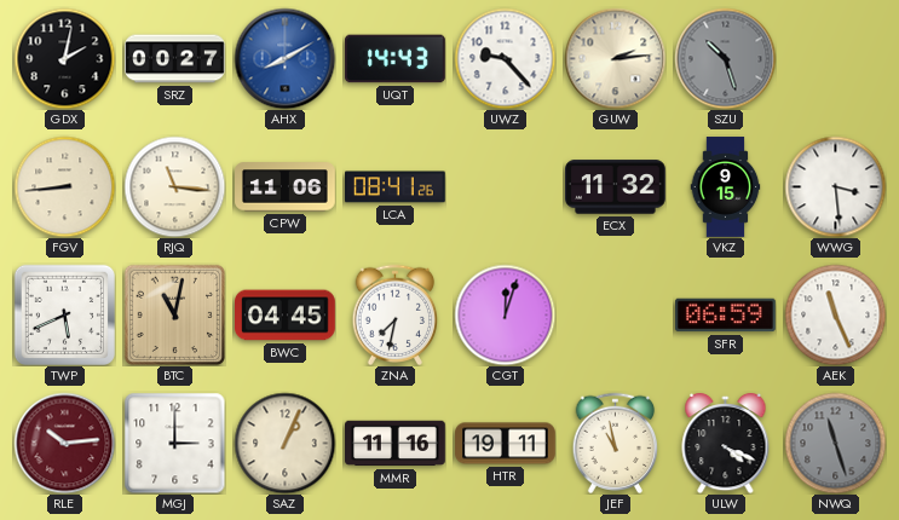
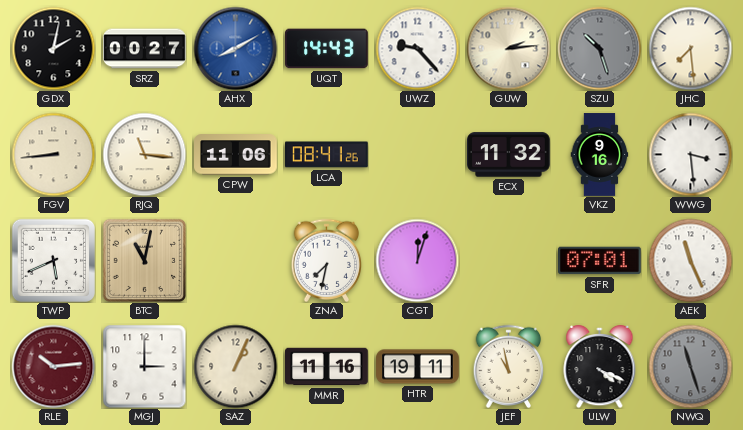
JHC: none -> 7:29 (690, 48)
VKZ: 9:15 -> 9:16 (600, 155)
BWC: 04:45 -> none (286, 316)
SFR: 06:59 -> 07:01 (600, 261)
